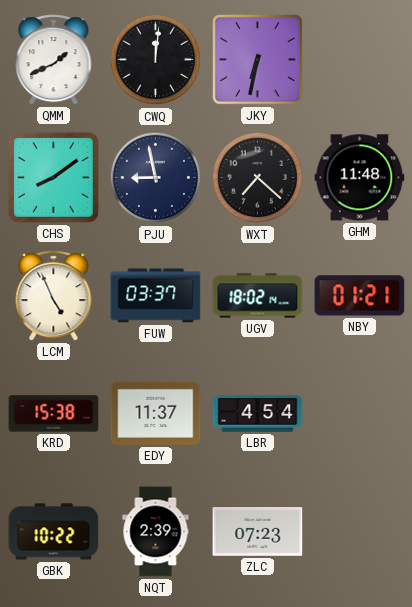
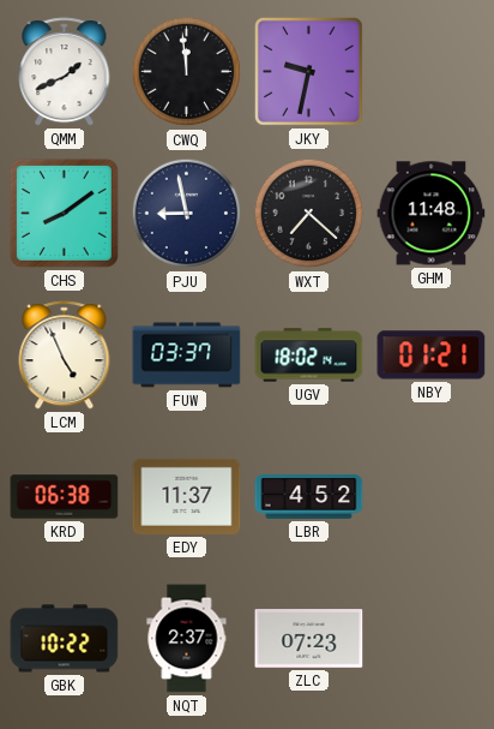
CWQ: 12:01 -> 11:59 (187, 72)
JKY: 6:32 -> 9:32 (309, 72)
KRD: 15:38 -> 06:38 (65, 497)
LBR: 4:54 -> 4:52 (309, 497)
NQT: 2:39 -> 2:37 (187, 639)
